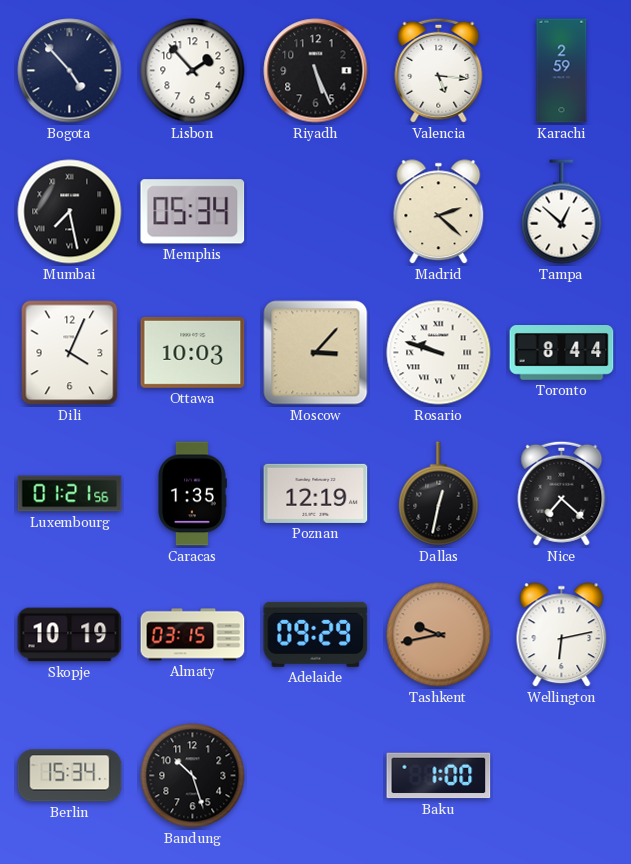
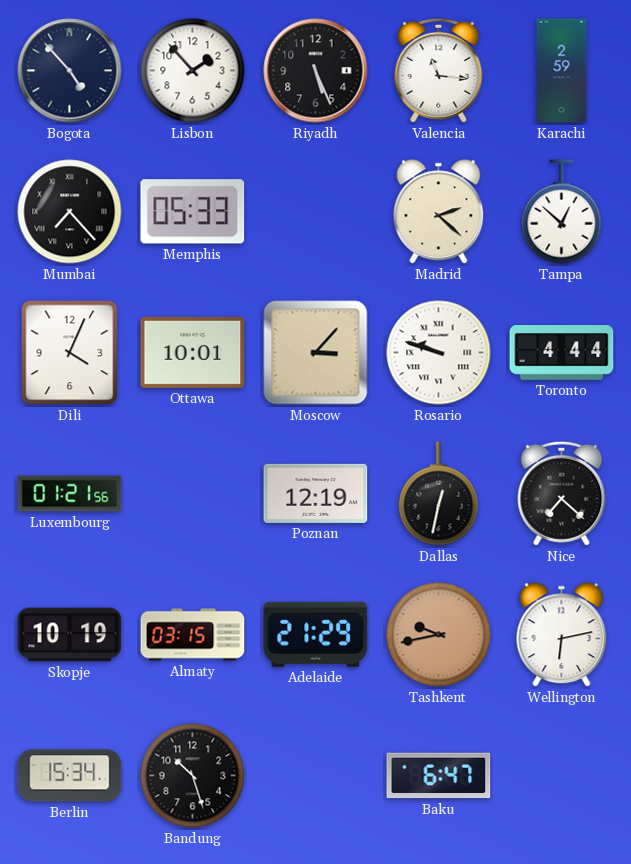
Valencia: 5:16 -> 11:16 (439, 70)
Mumbai: 7:28 -> 7:23 (70, 212)
Memphis: 05:34 -> 05:33 (193, 212)
Ottawa: 10:03 -> 10:01 (193, 352)
Toronto: 8:44 -> 4:44 (562, 353)
Caracas: 1:35 -> none (193, 494)
Adelaide: 09:29 -> 21:29 (316, 634)
Baku: 1:00 -> 6:47 (439, 776)
